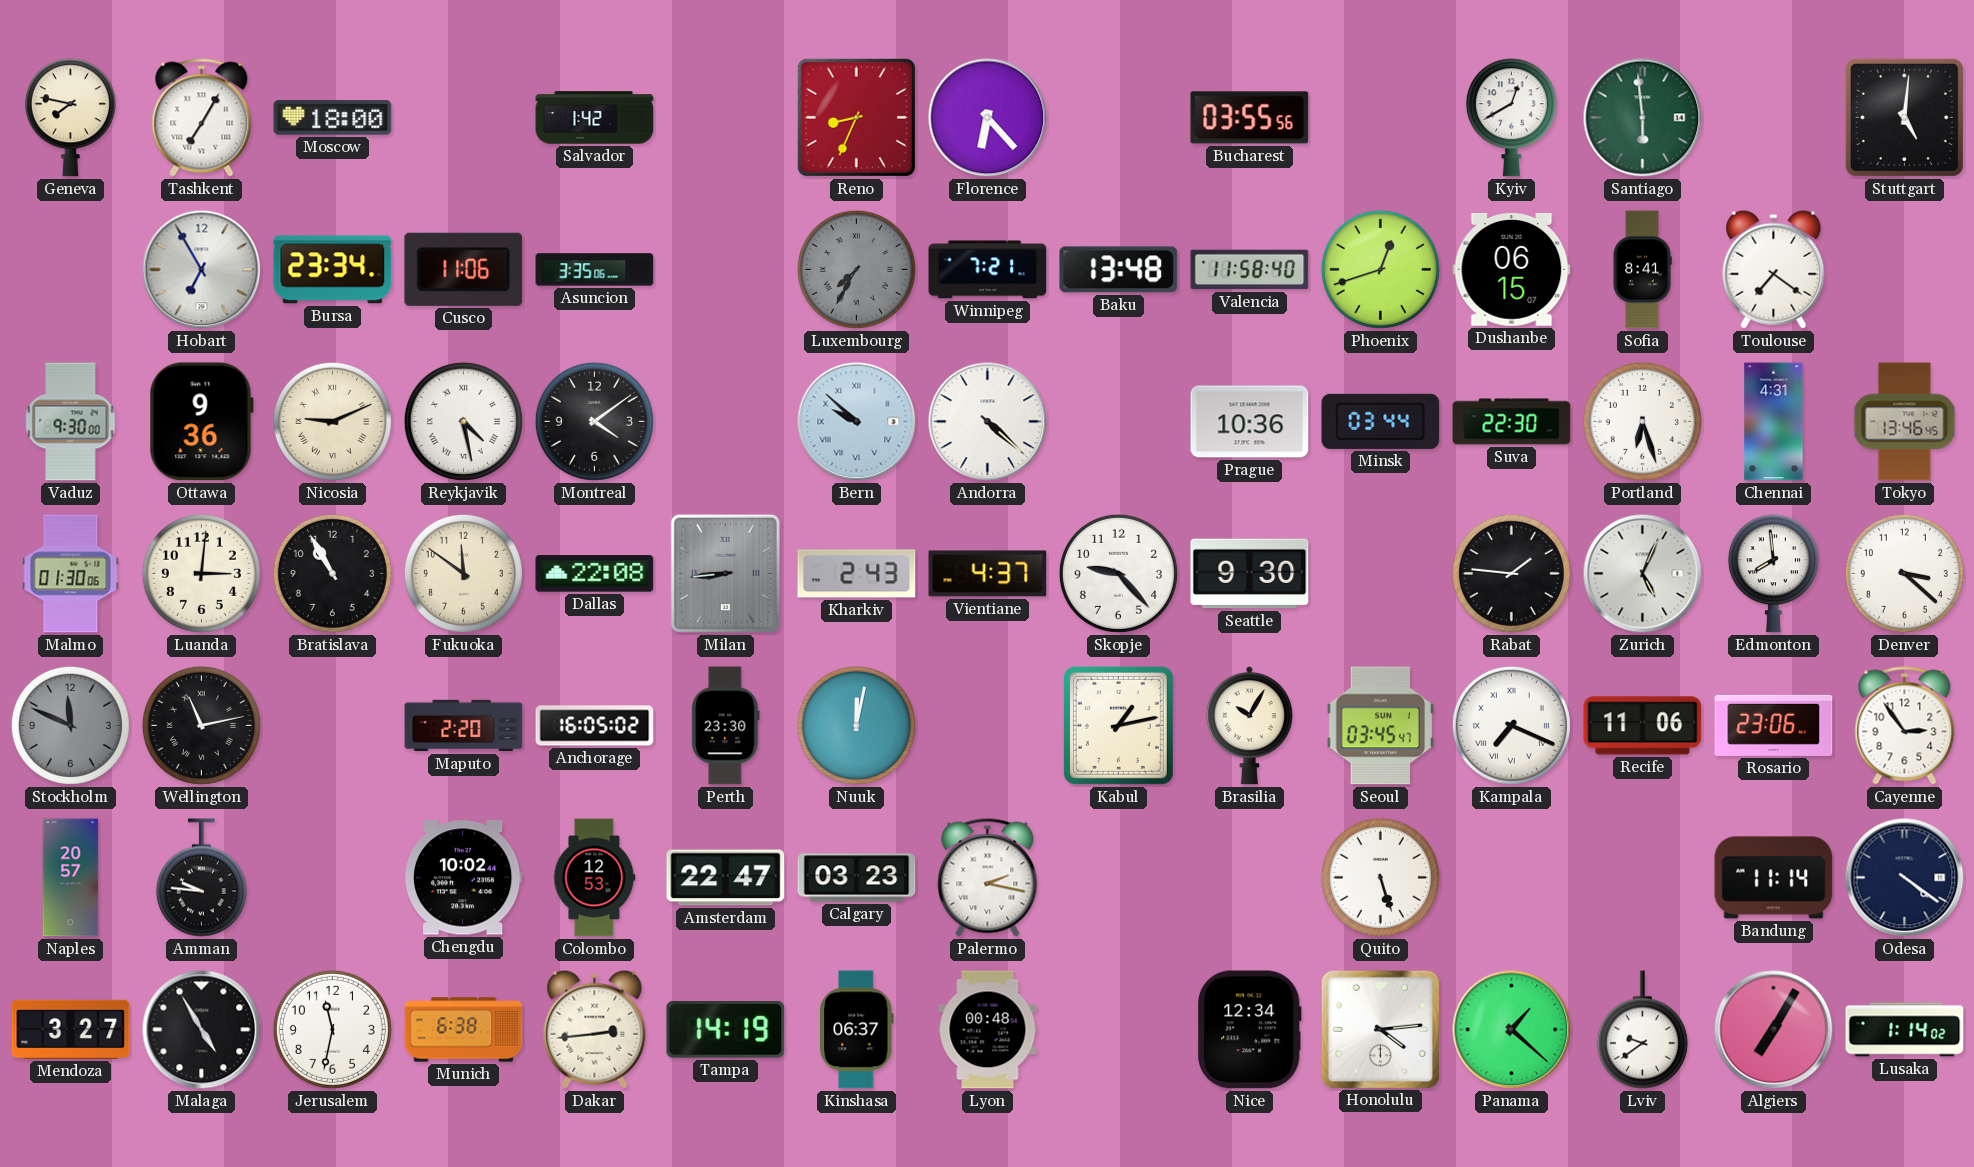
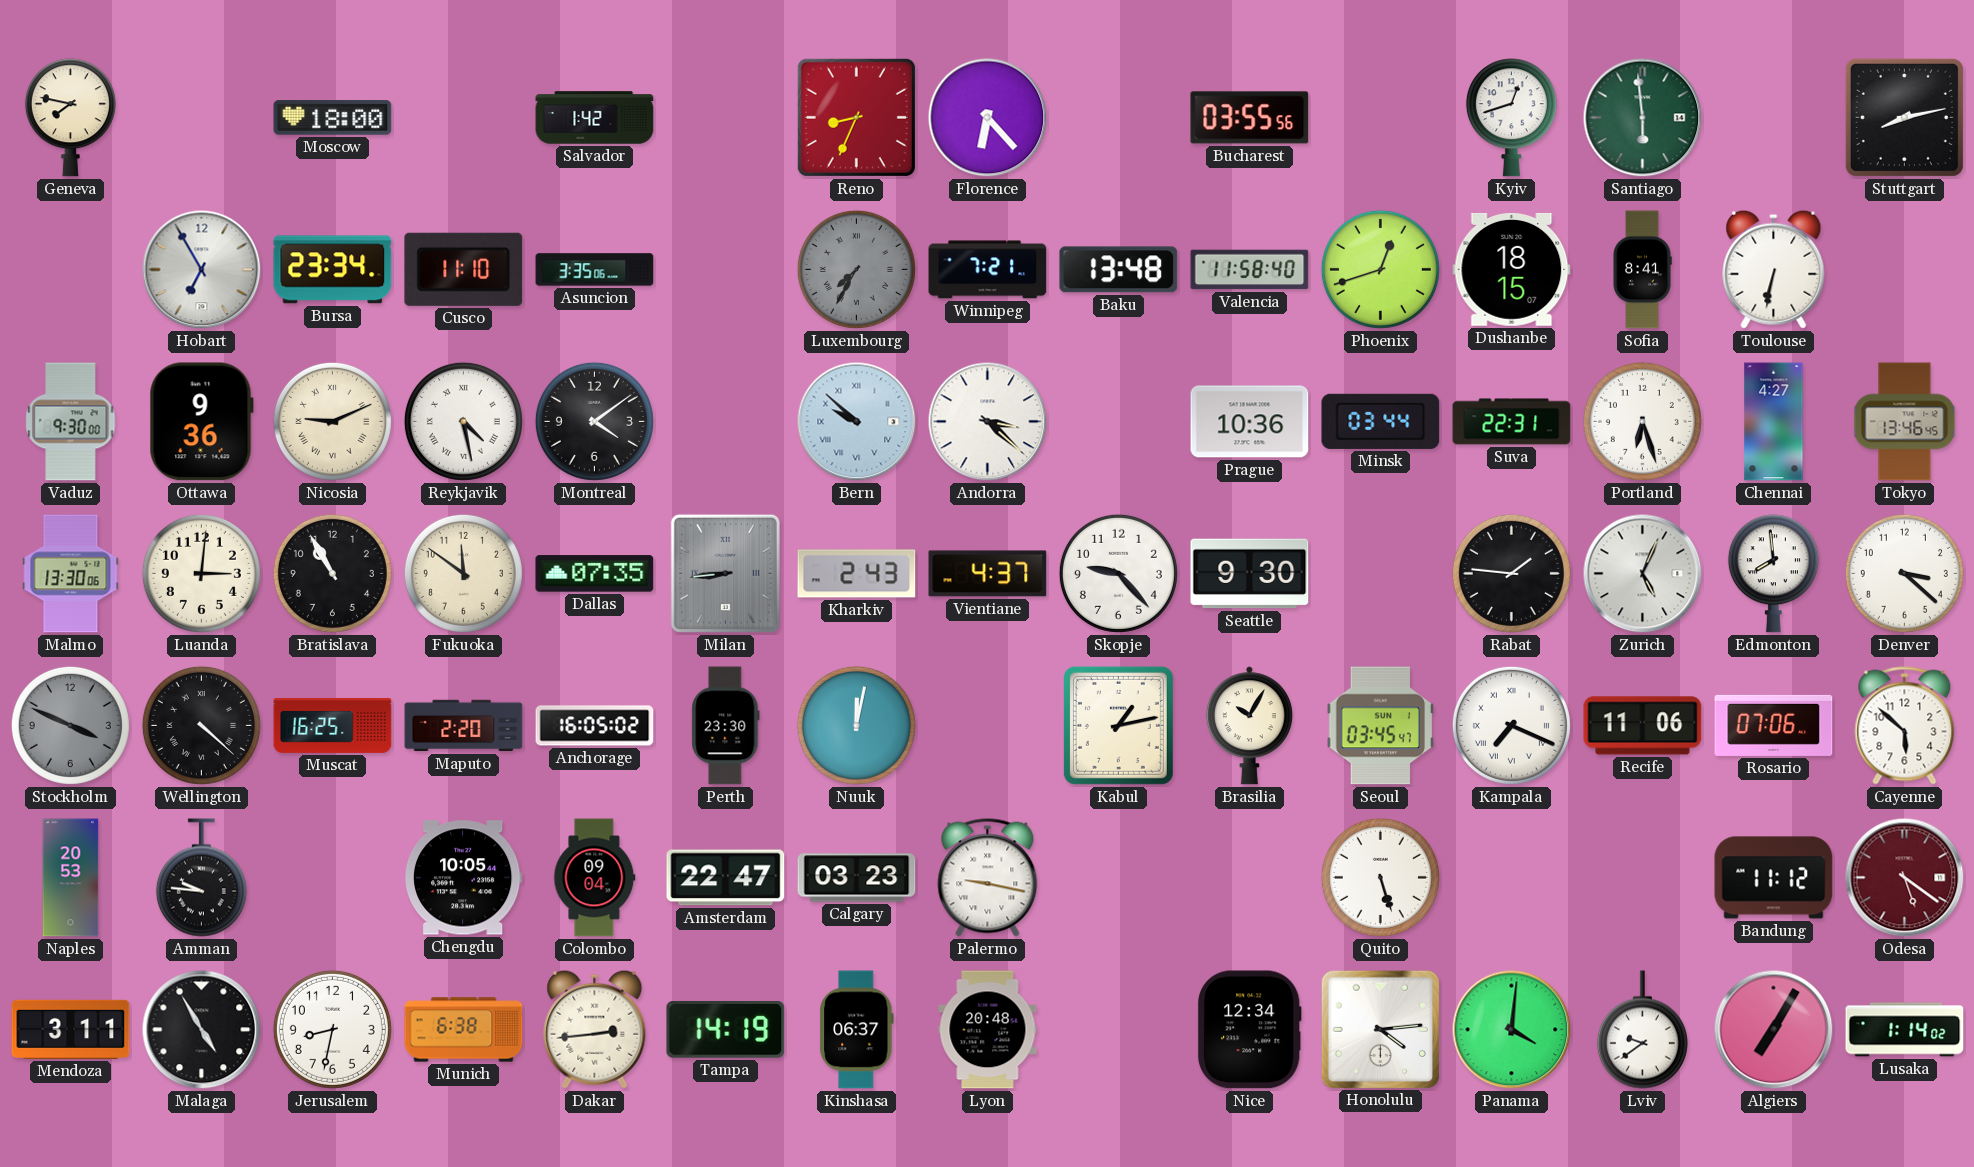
Tashkent: 7:05 -> none (202, 118)
Kyiv: 12:40 -> 12:42 (1511, 118)
Stuttgart: 5:01 -> 8:13 (1904, 117)
Cusco: 11:06 -> 11:10 (464, 269)
Dushanbe: 06:15 -> 18:15 (1512, 269)
Toulouse: 7:21 -> 6:32 (1774, 269)
Andorra: 4:22 -> 3:22 (988, 422)
Suva: 22:30 -> 22:31 (1512, 422)
Chennai: 4:31 -> 4:27 (1774, 422)
Malmo: 01:30 -> 13:30 (71, 574)
Dallas: 22:08 -> 07:35 (595, 574)
Stockholm: 11:49 -> 3:49 (70, 725)
Wellington: 11:13 -> 4:22 (201, 725)
Muscat: none -> 16:25 (333, 725)
Rosario: 23:06 -> 07:06 (1774, 725)
Cayenne: 2:54 -> 5:52 (1905, 726)
Naples: 20:57 -> 20:53 (71, 878)
Chengdu: 10:02 -> 10:05 (463, 878)
Colombo: 12:53 -> 09:04 (595, 878)
Palermo: 2:17 -> 9:17 (988, 878)
Bandung: 11:14 -> 11:12 (1774, 878)
Odesa: 4:21 -> 5:21 (1905, 878)
Odesa dial: navy -> burgundy (1905, 878)
Mendoza: 3:27 -> 3:11 (71, 1029)
Jerusalem: 11:32 -> 8:32 (332, 1029)
Lyon: 00:48 -> 20:48 (988, 1030)
Panama: 1:22 -> 4:01 (1512, 1030)
